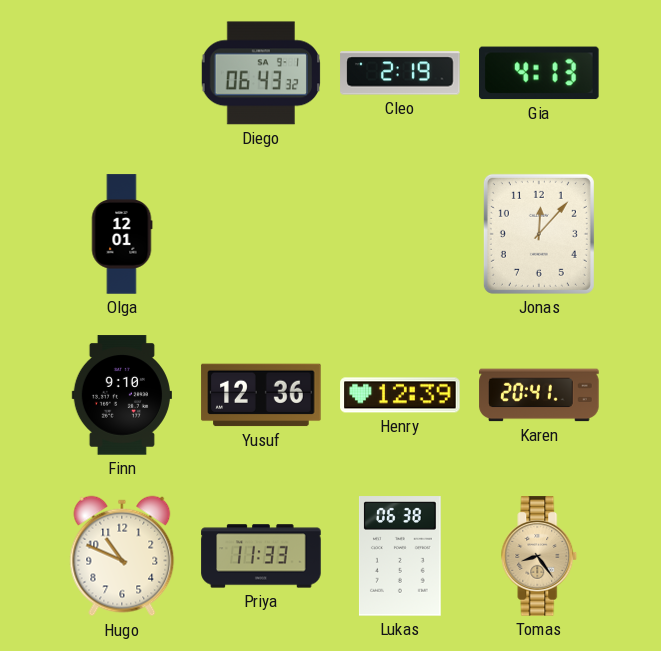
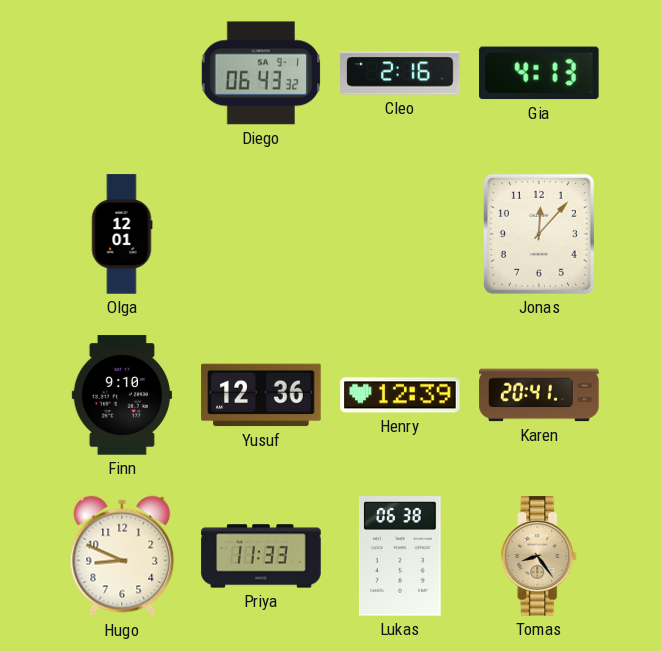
Cleo: 2:19 -> 2:16 (400, 73)
Hugo: 10:49 -> 8:49 (122, 556)
